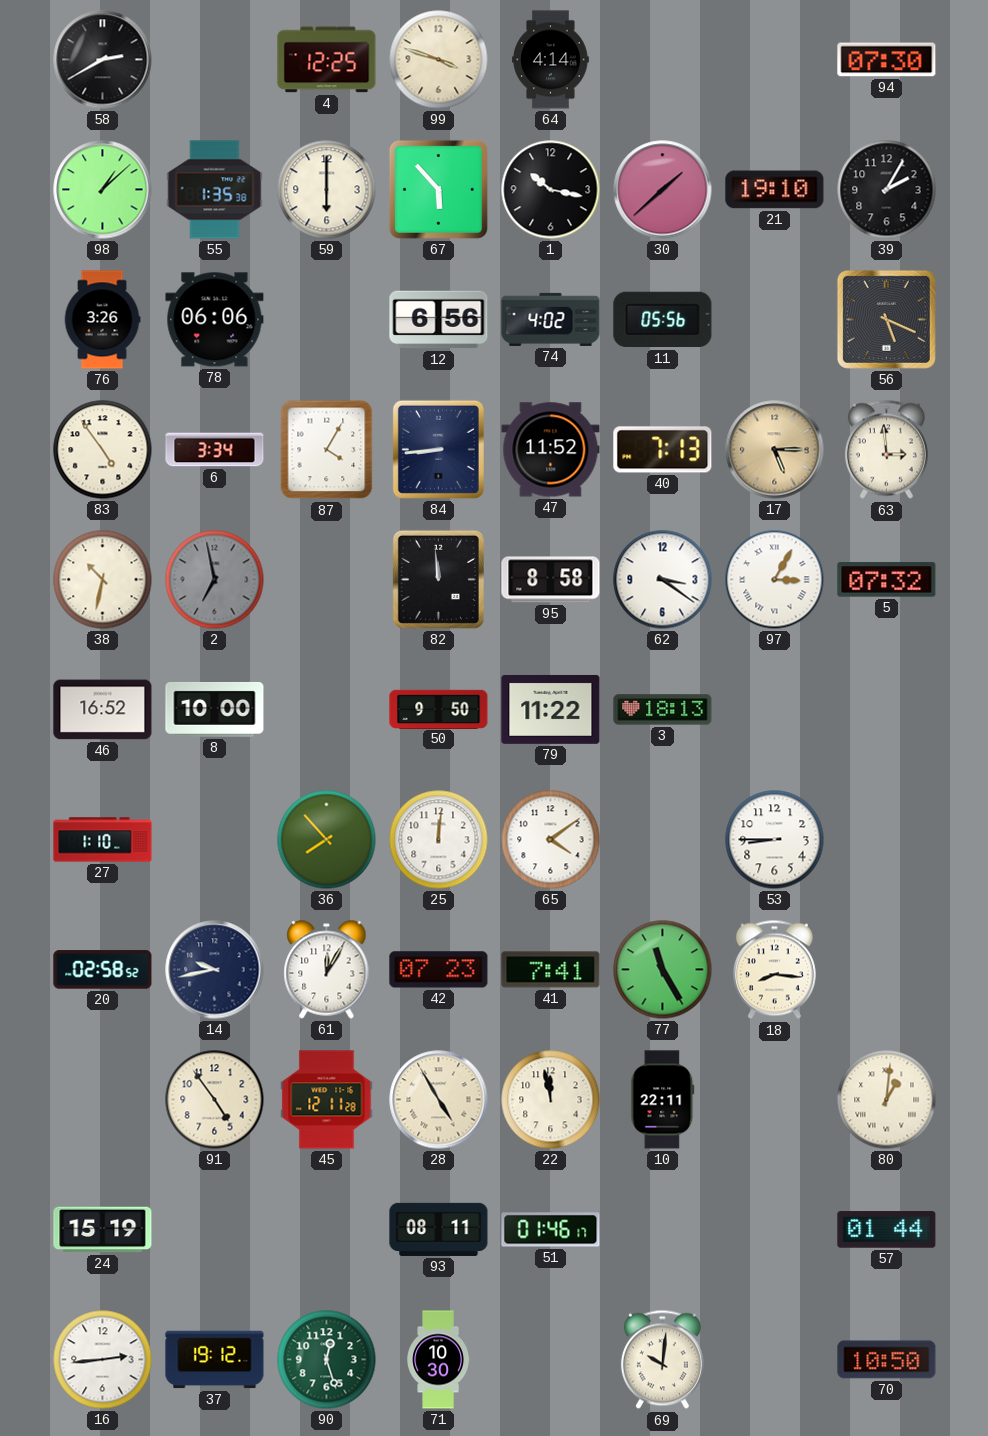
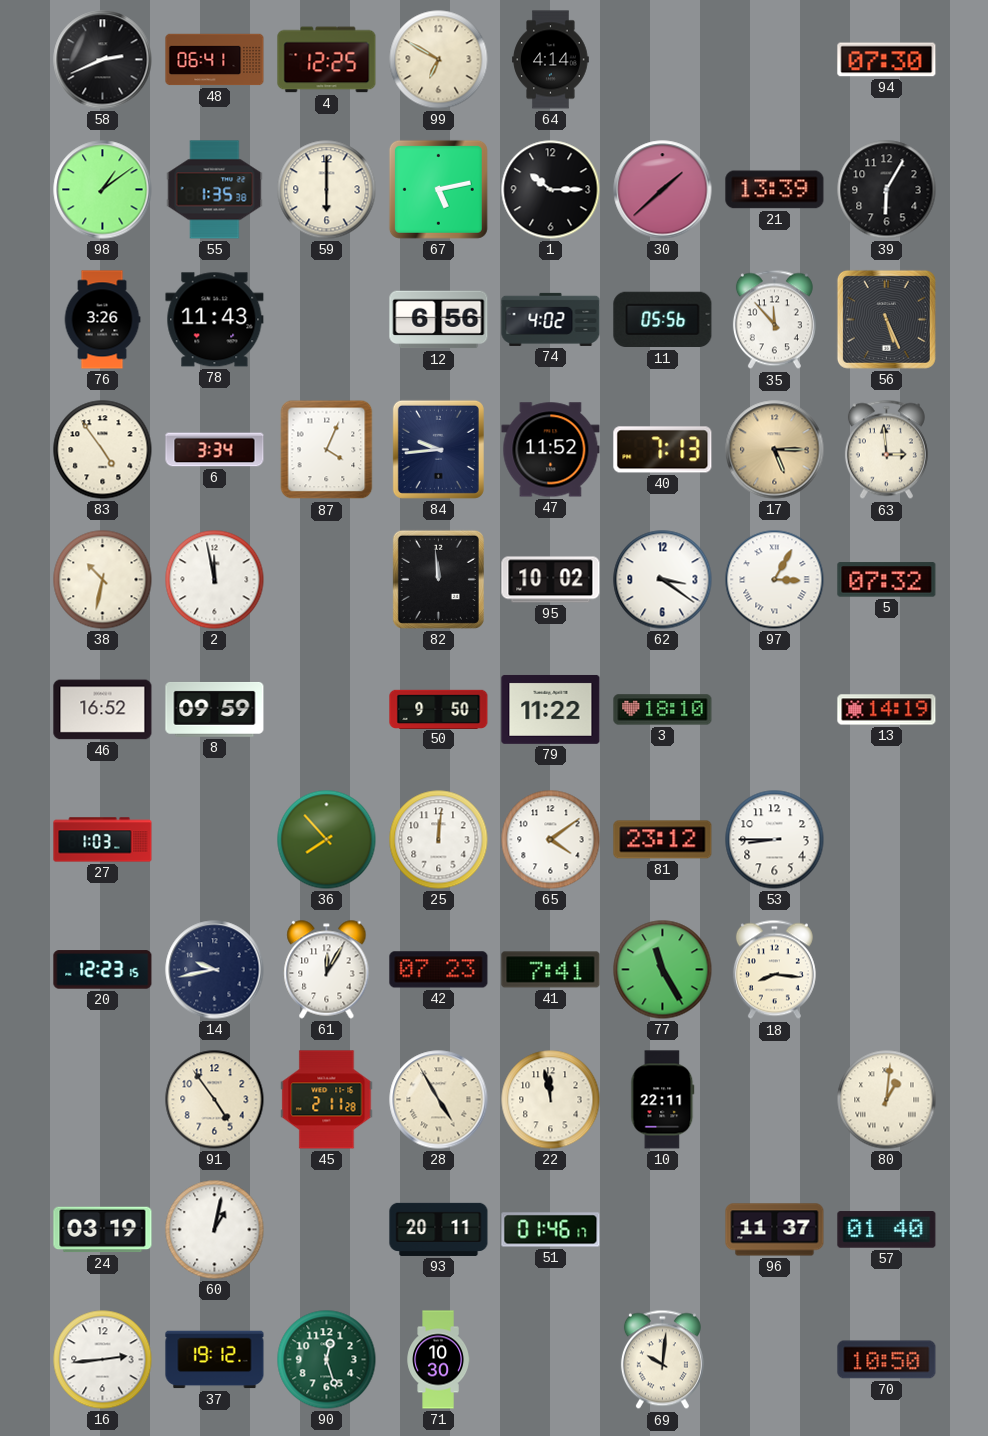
58: 2:40 -> 2:41 (103, 60)
48: none -> 06:41 (215, 60)
99: 3:48 -> 6:50 (439, 60)
98: 1:08 -> 1:09 (103, 190)
67: 5:53 -> 5:13 (438, 189)
1: 10:17 -> 10:15 (551, 190)
21: 19:10 -> 13:39 (775, 190)
39: 2:05 -> 6:05 (887, 190)
78: 06:06 -> 11:43 (215, 320)
35: none -> 11:53 (774, 320)
56: 5:19 -> 5:26 (886, 319)
87: 4:05 -> 4:04 (327, 450)
84: 8:44 -> 9:44 (438, 449)
2: 6:58 -> 11:58 (215, 580)
2 dial: grey -> white (215, 580)
95: 8:58 -> 10:02 (551, 580)
8: 10:00 -> 09:59 (215, 709)
3: 18:13 -> 18:10 (663, 710)
13: none -> 14:19 (887, 710)
27: 1:10 -> 1:03 (103, 840)
81: none -> 23:12 (663, 840)
20: 02:58 -> 12:23 (103, 970)
45: 12:11 -> 2:11 (327, 1100)
24: 15:19 -> 03:19 (103, 1230)
60: none -> 1:02 (215, 1230)
93: 08:11 -> 20:11 (439, 1229)
96: none -> 11:37 (775, 1230)
57: 01:44 -> 01:40 (887, 1230)
